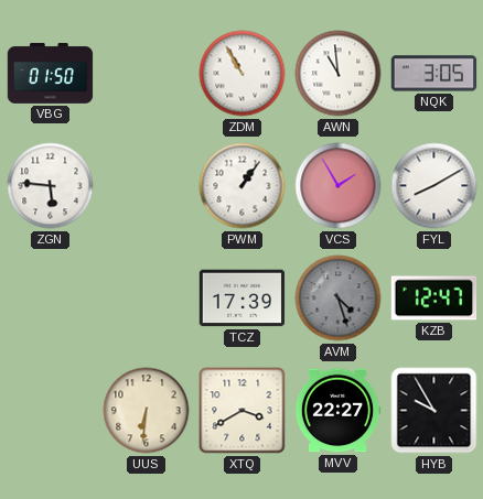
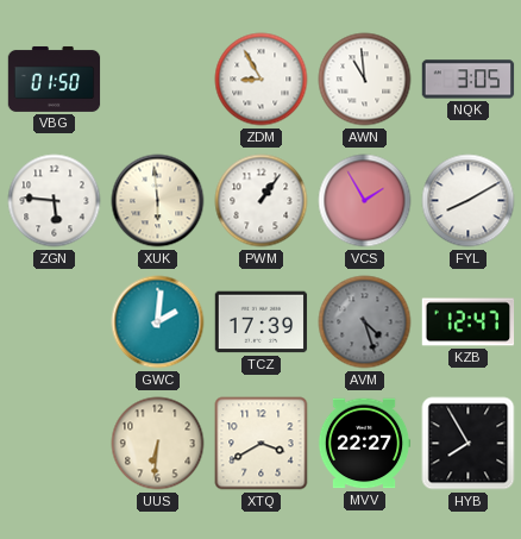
ZDM: 10:55 -> 8:55 (262, 80)
XUK: none -> 5:59 (158, 201)
GWC: none -> 2:01 (158, 322)
HYB: 9:55 -> 7:55 (469, 444)
